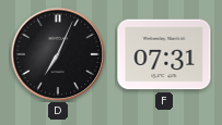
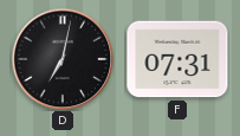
D: 7:04 -> 7:02 (63, 59)
